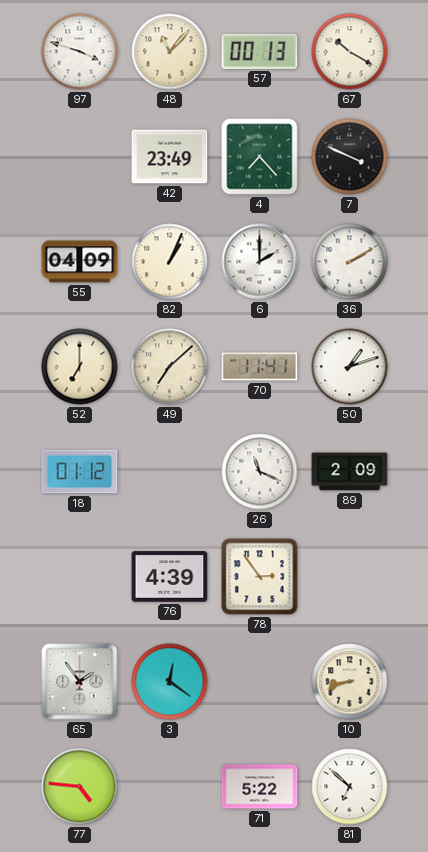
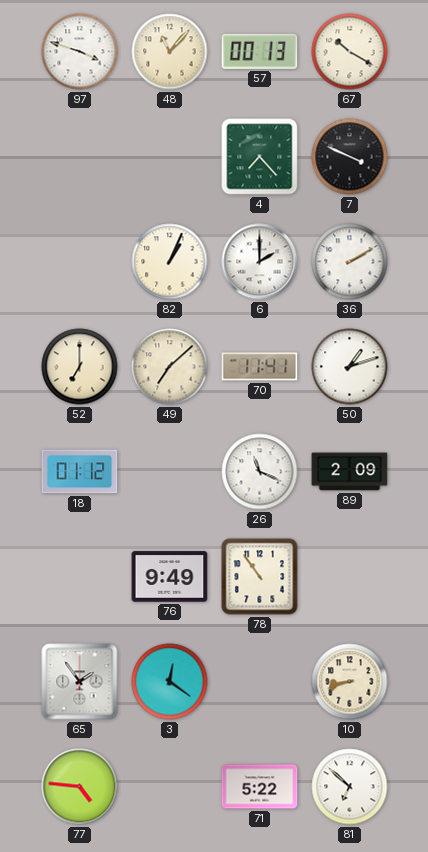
42: 23:49 -> none (170, 157)
55: 04:09 -> none (80, 262)
76: 4:39 -> 9:49 (170, 577)
78: 2:54 -> 10:54 (260, 577)
